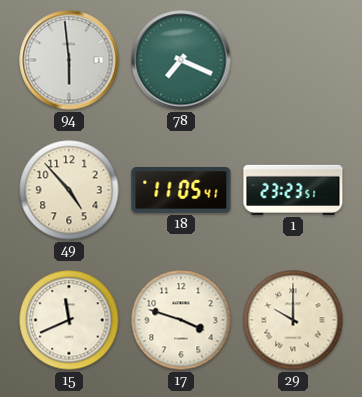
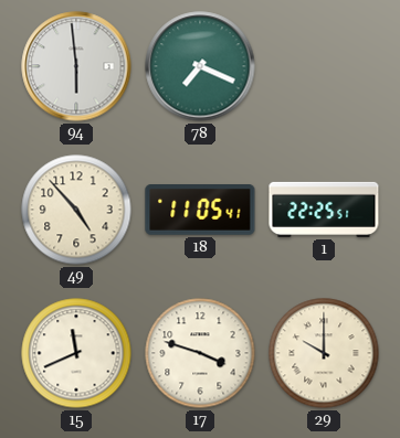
1: 23:23 -> 22:25 (324, 210)
